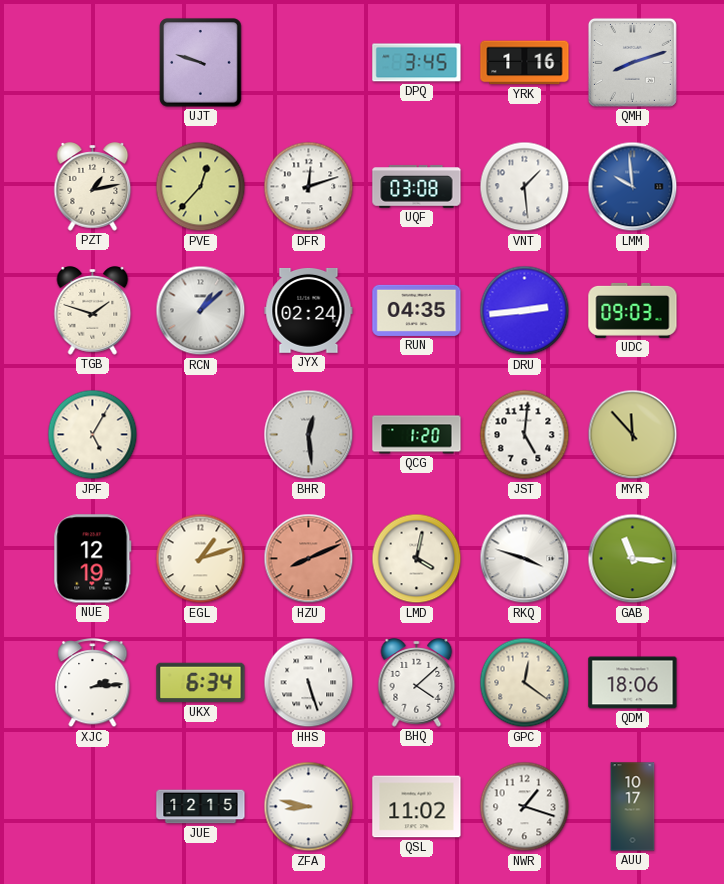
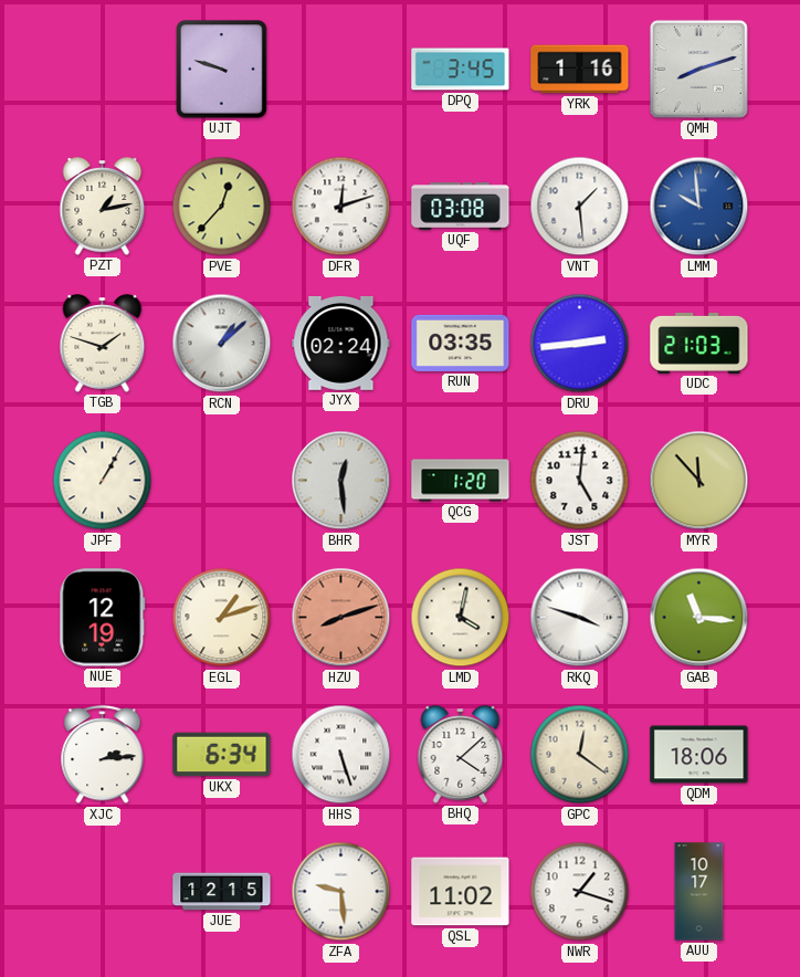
RUN: 04:35 -> 03:35 (461, 343)
UDC: 09:03 -> 21:03 (699, 343)
JPF: 5:05 -> 1:05 (103, 481)
HZU: 8:11 -> 8:12 (341, 618)
ZFA: 8:47 -> 9:29 (341, 892)
